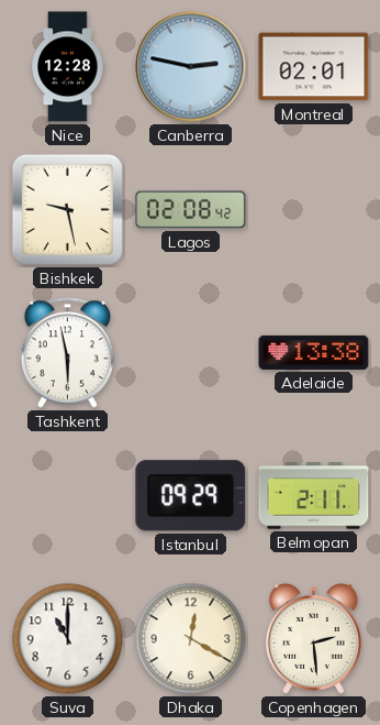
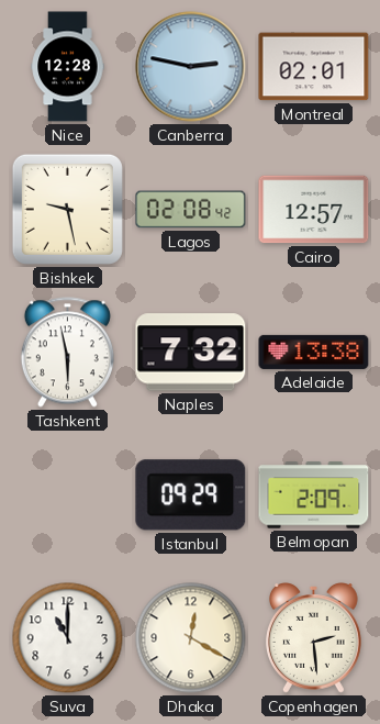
Cairo: none -> 12:57 (314, 210)
Naples: none -> 7:32 (191, 353)
Belmopan: 2:11 -> 2:09 (314, 495)
